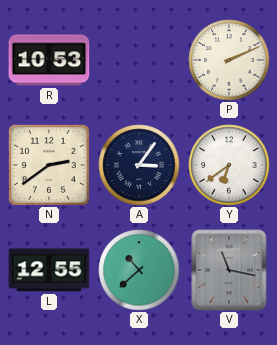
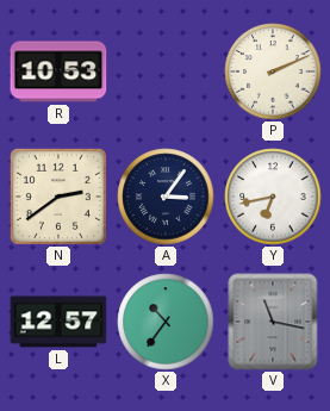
Y: 6:39 -> 6:43 (273, 197)
L: 12:55 -> 12:57 (58, 322)
X: 10:38 -> 10:36 (166, 322)
